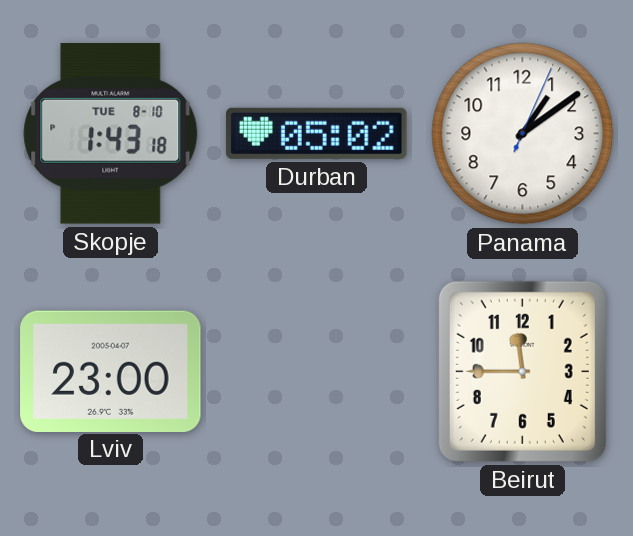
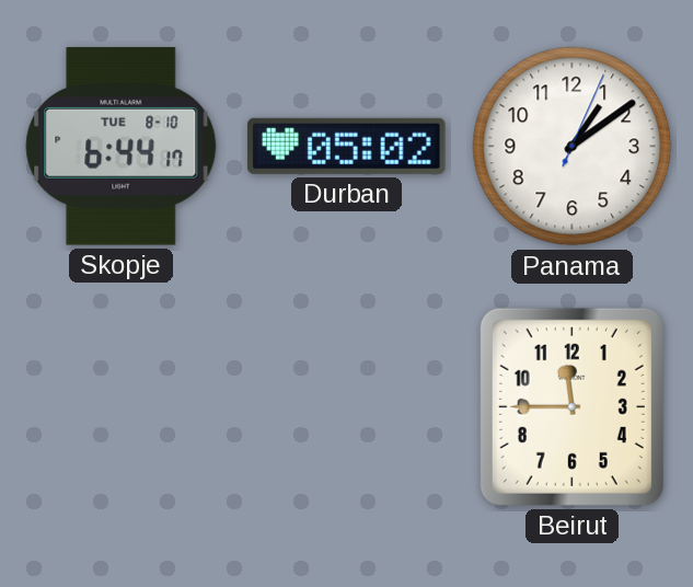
Skopje: 1:43 -> 6:44 (122, 147)
Lviv: 23:00 -> none (111, 371)
